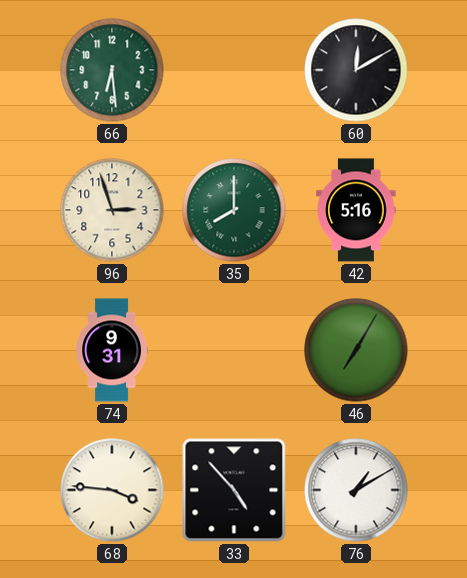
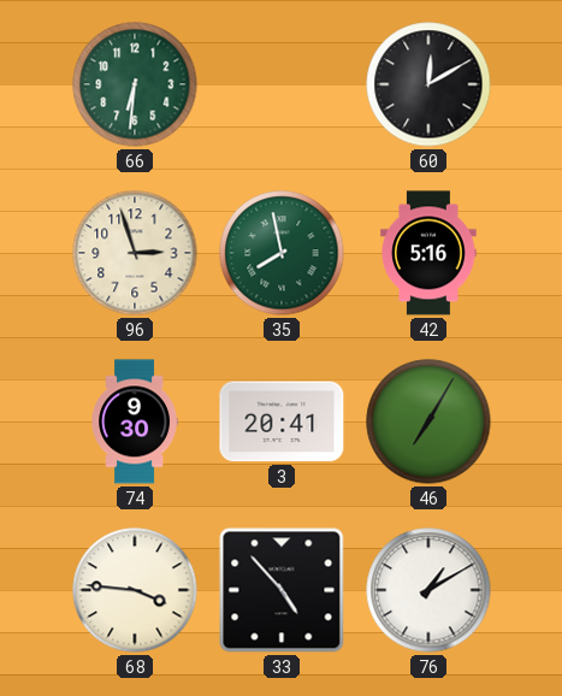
66: 6:29 -> 6:31 (135, 84)
35: 8:00 -> 7:58 (282, 253)
74: 9:31 -> 9:30 (135, 421)
3: none -> 20:41 (282, 421)
